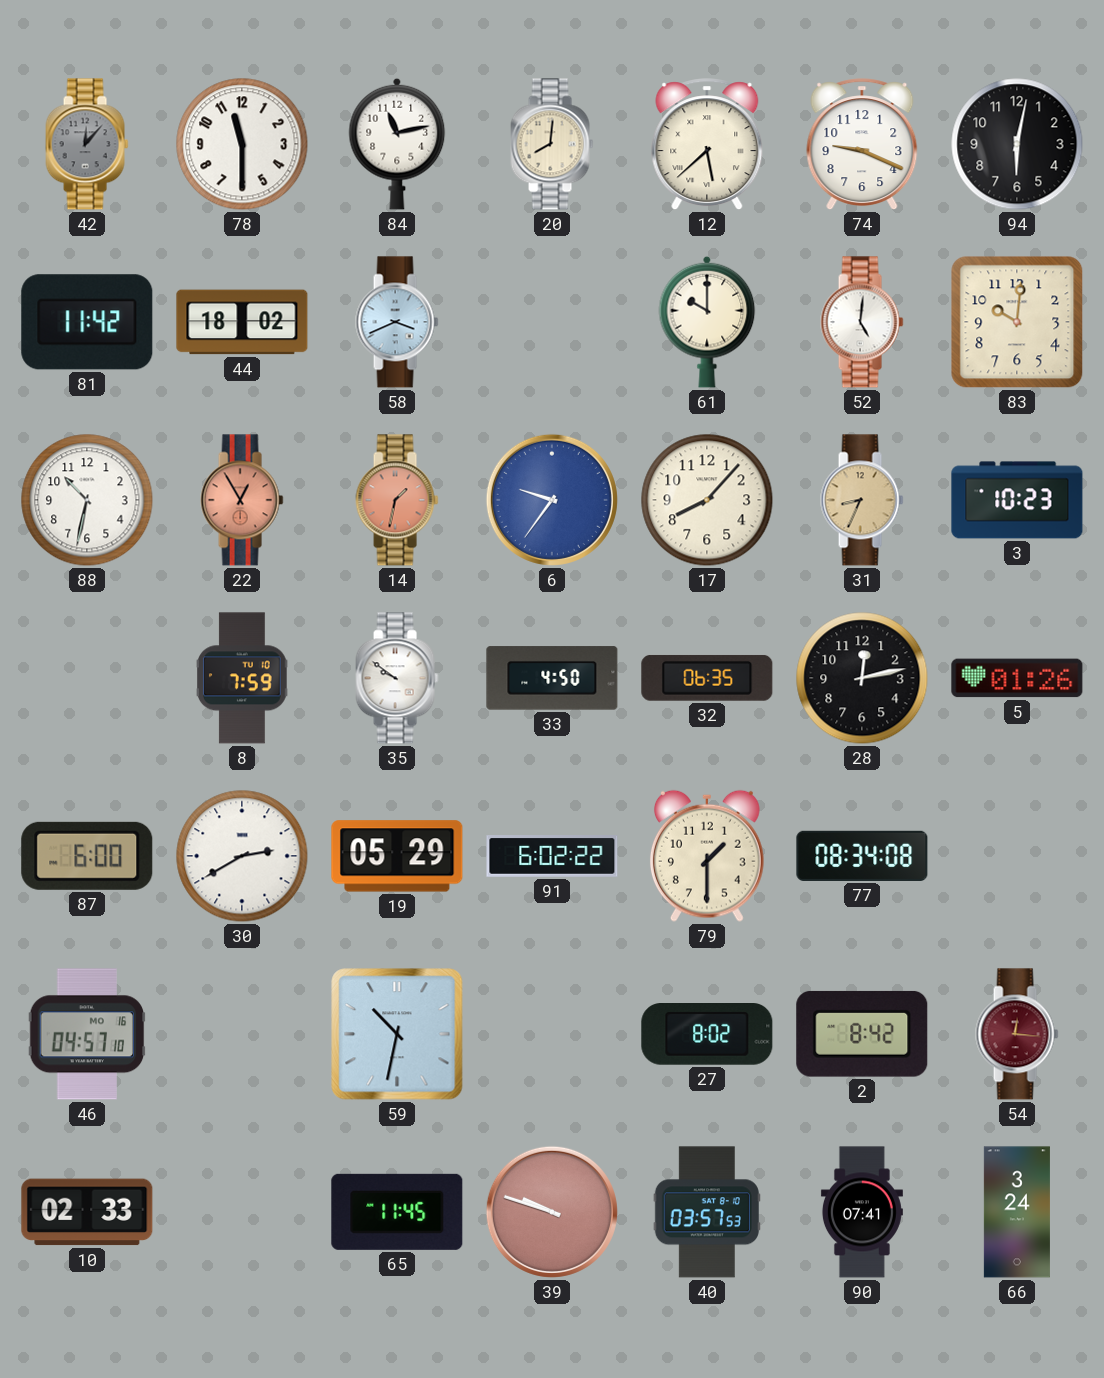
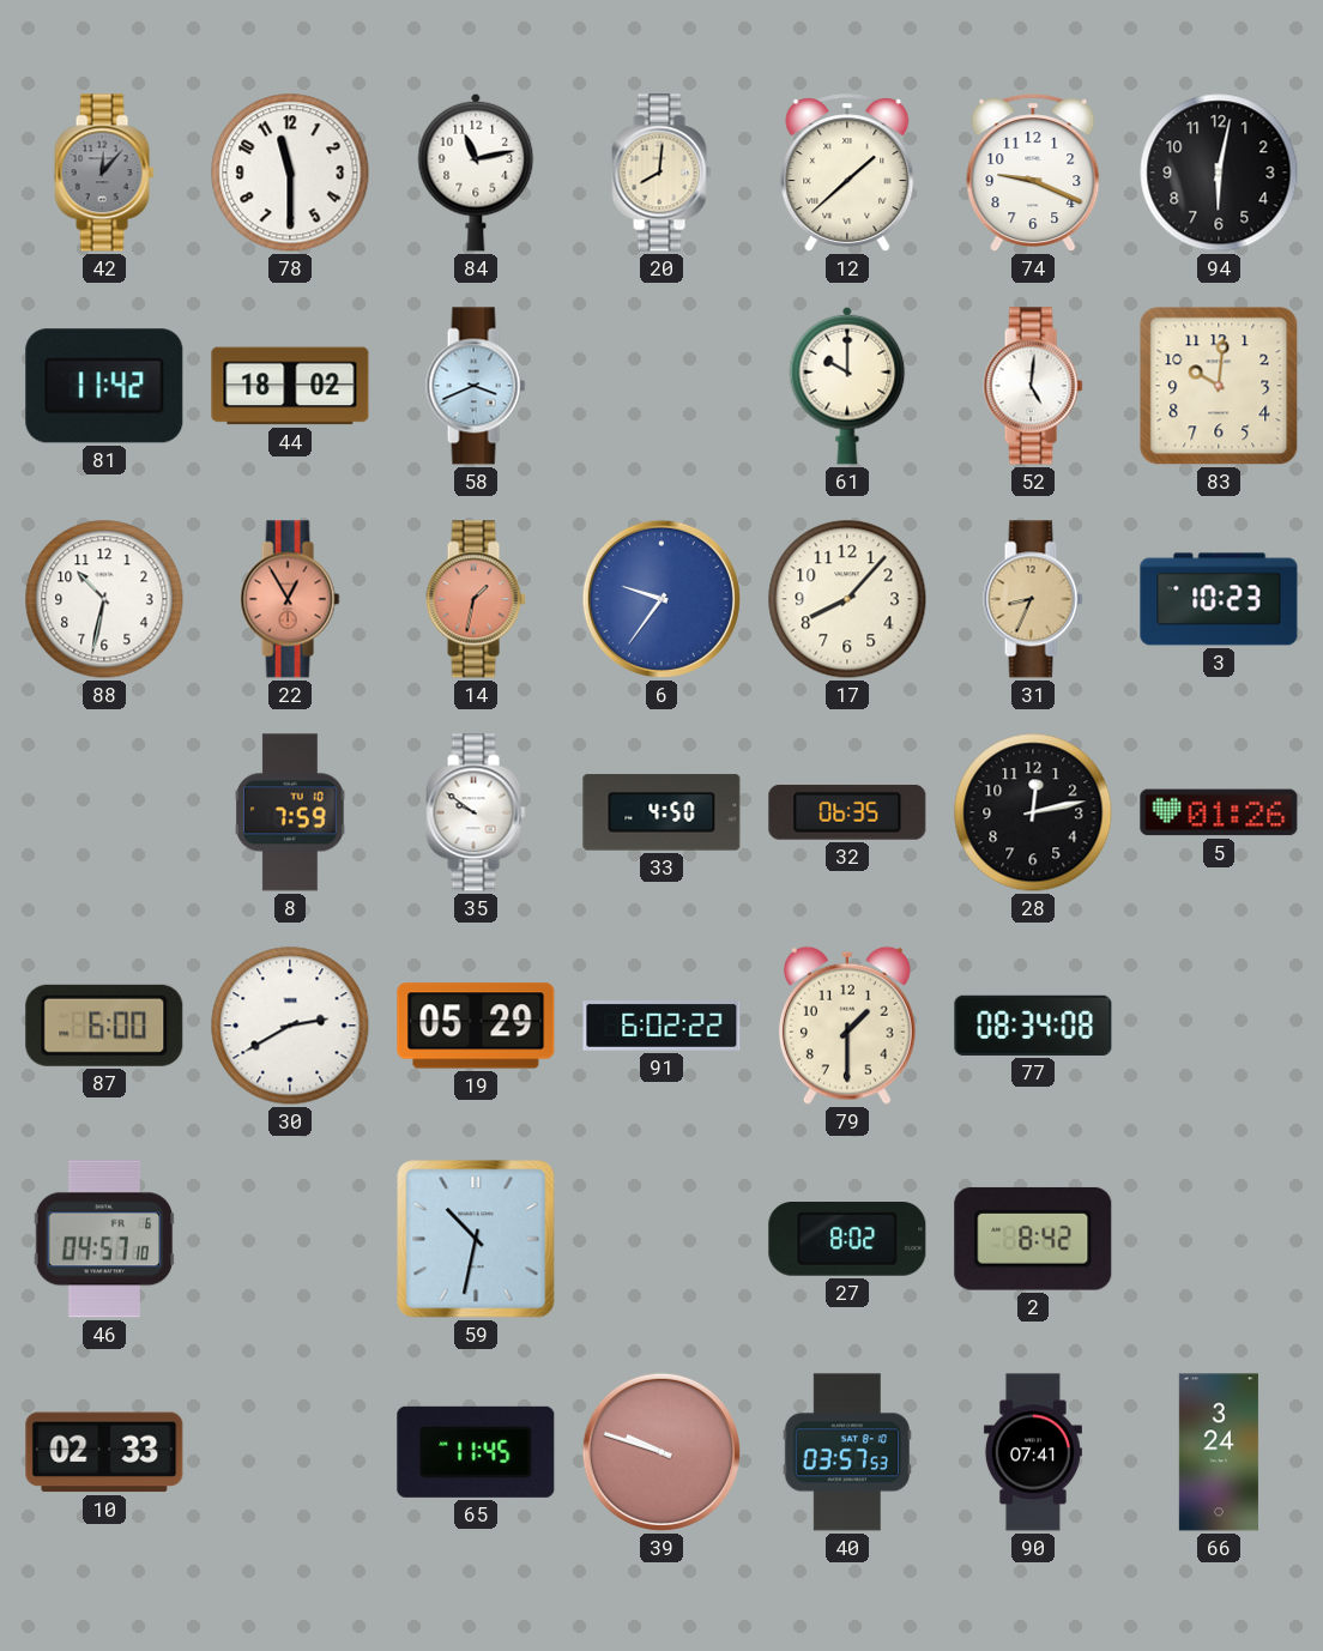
12: 5:38 -> 1:38 (847, 174)
46 date: MO 16 -> FR 6 (104, 1239)
54: 12:16 -> none (1017, 1034)
